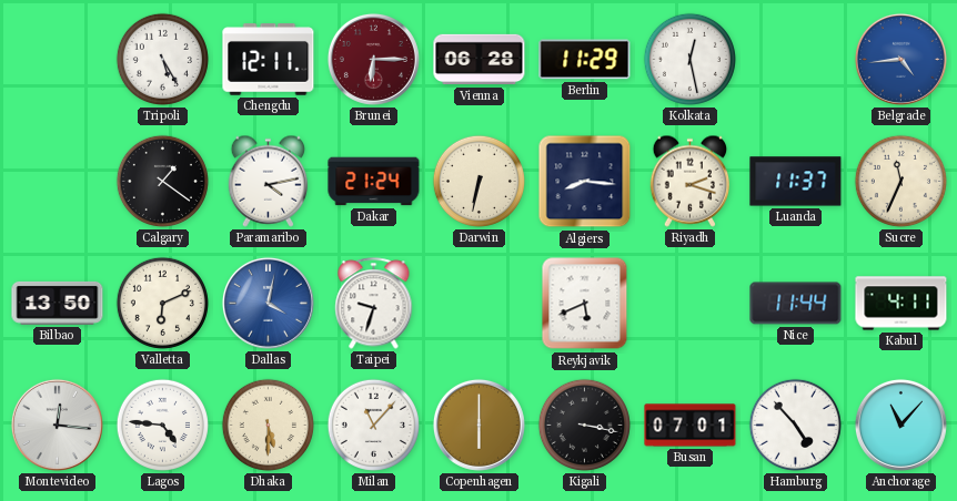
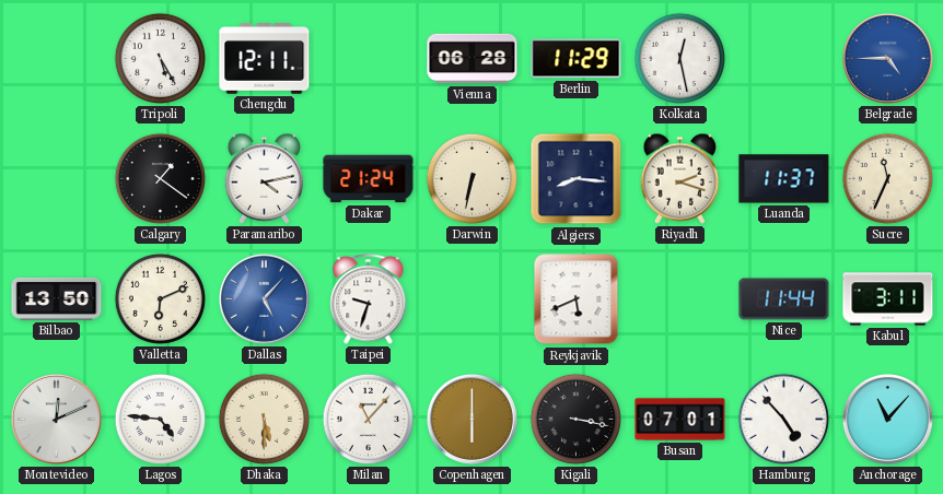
Brunei: 6:15 -> none (373, 59)
Belgrade: 4:44 -> 4:45 (887, 58)
Dallas: 4:02 -> 5:07 (264, 298)
Kabul: 4:11 -> 3:11 (888, 299)
Montevideo: 12:16 -> 12:11 (56, 419)
